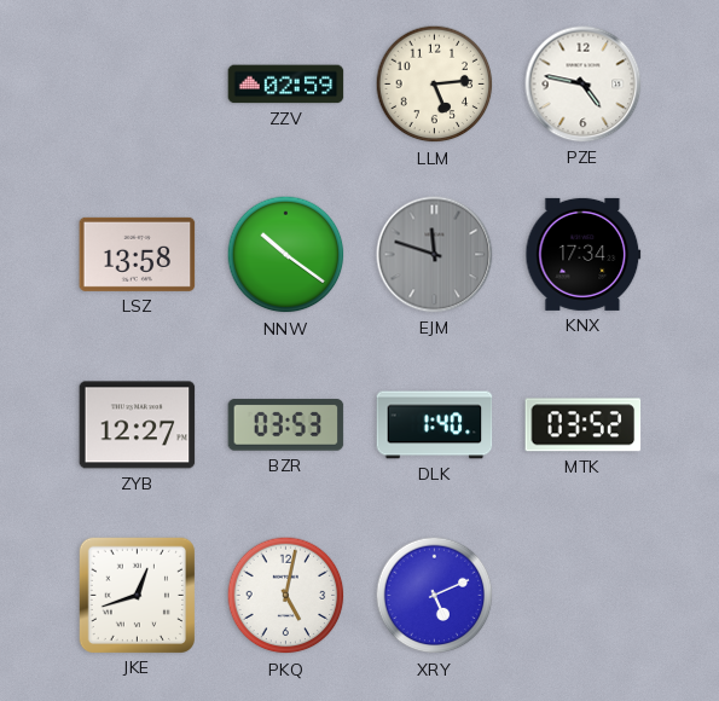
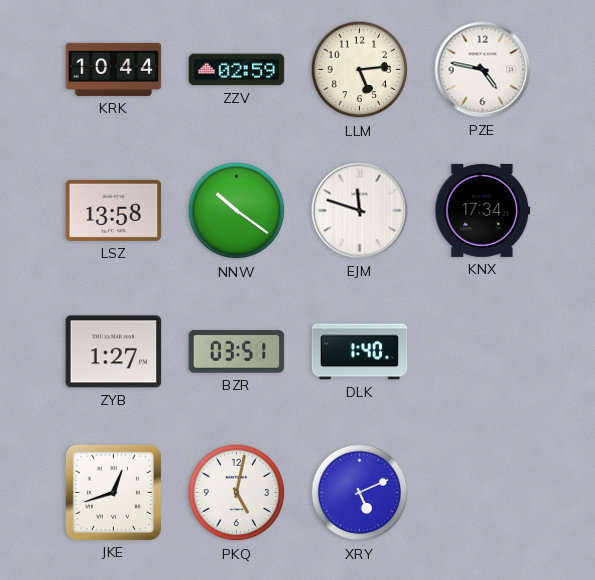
KRK: none -> 10:44 (114, 69)
EJM dial: grey -> white (360, 211)
ZYB: 12:27 -> 1:27 (114, 352)
BZR: 03:53 -> 03:51 (237, 352)
MTK: 03:52 -> none (584, 425)
